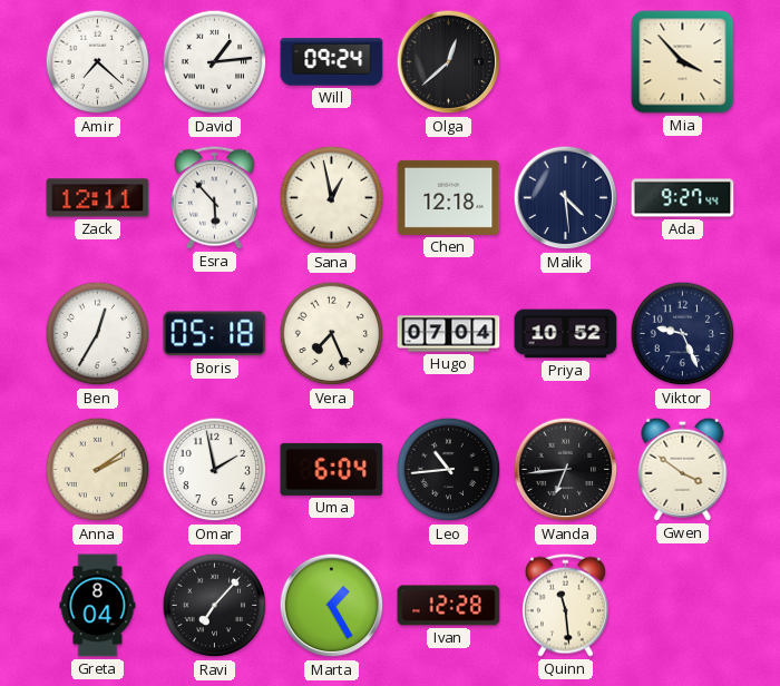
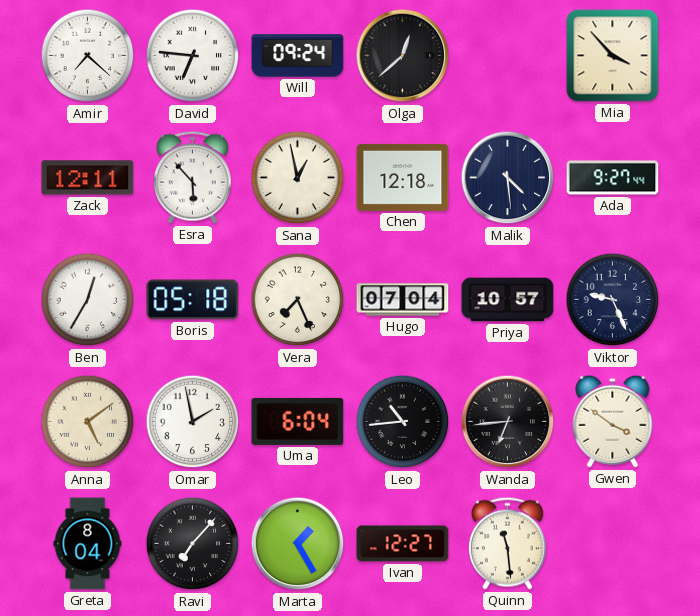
David: 1:14 -> 6:46 (193, 56)
Priya: 10:52 -> 10:57 (508, 300)
Anna: 2:09 -> 5:09 (88, 422)
Ivan: 12:28 -> 12:27 (403, 544)
